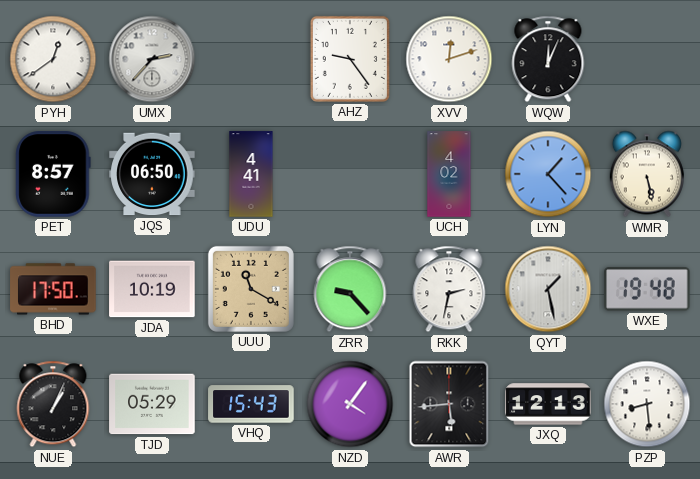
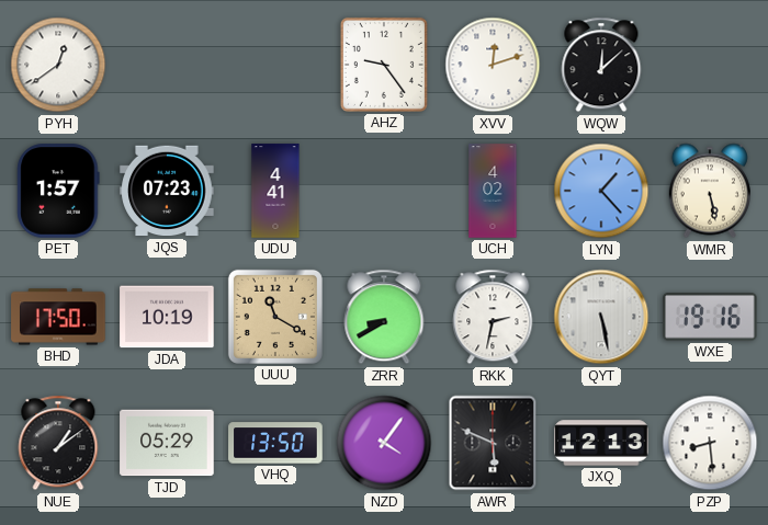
UMX: 2:37 -> none (152, 59)
WQW: 12:04 -> 12:08 (601, 65)
PET: 8:57 -> 1:57 (58, 191)
JQS: 06:50 -> 07:23 (167, 191)
ZRR: 9:23 -> 8:40 (384, 317)
QYT: 1:28 -> 5:28 (601, 317)
WXE: 19:48 -> 19:16 (710, 317)
NUE: 1:04 -> 1:09 (58, 443)
VHQ: 15:43 -> 13:50 (275, 443)
AWR: 5:44 -> 5:49 (493, 443)
